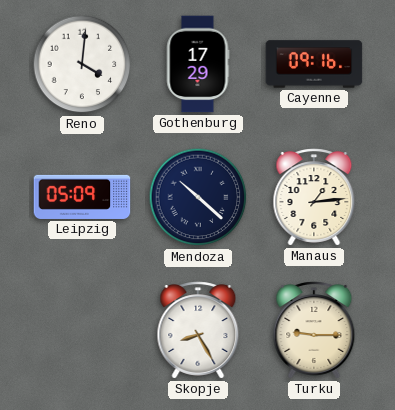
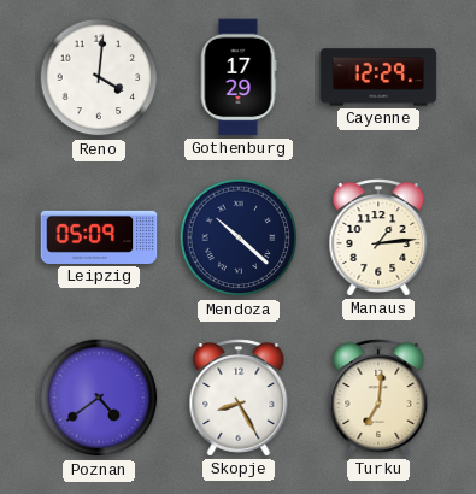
Cayenne: 09:16 -> 12:29 (378, 77)
Poznan: none -> 4:39 (99, 398)
Turku: 9:15 -> 7:01 (378, 398)
